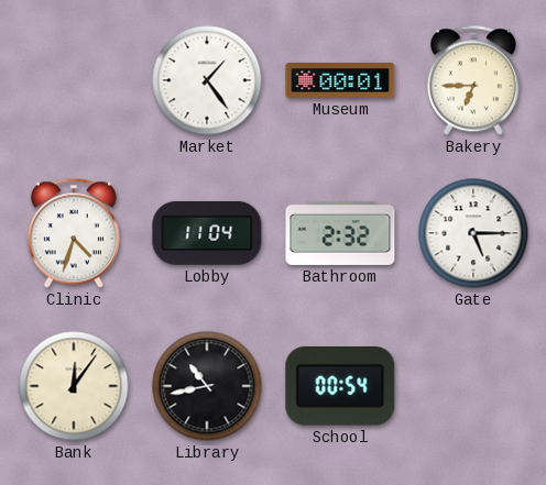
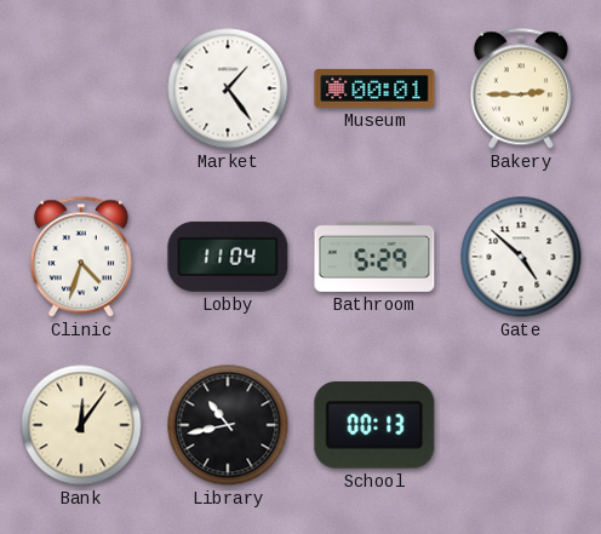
Bakery: 6:45 -> 2:45 (521, 88)
Bathroom: 2:32 -> 5:29 (374, 257)
Gate: 5:15 -> 4:52 (521, 257)
School: 00:54 -> 00:13 (374, 426)
